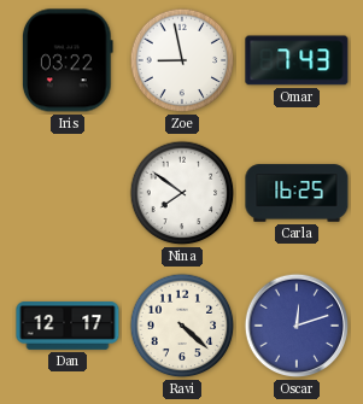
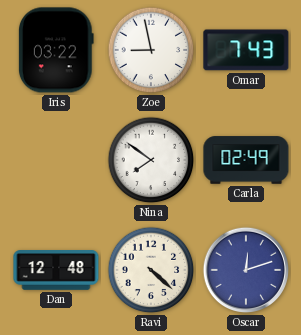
Carla: 16:25 -> 02:49 (246, 160)
Dan: 12:17 -> 12:48 (56, 270)
